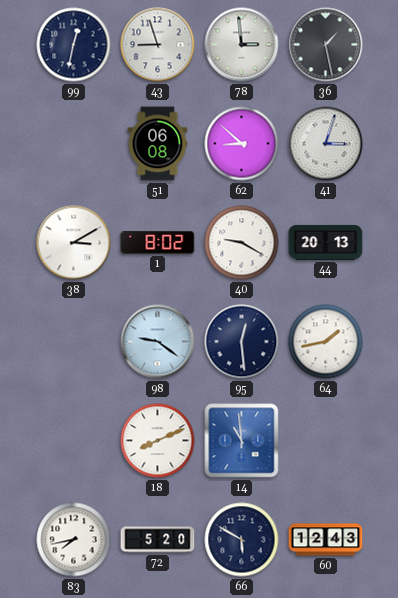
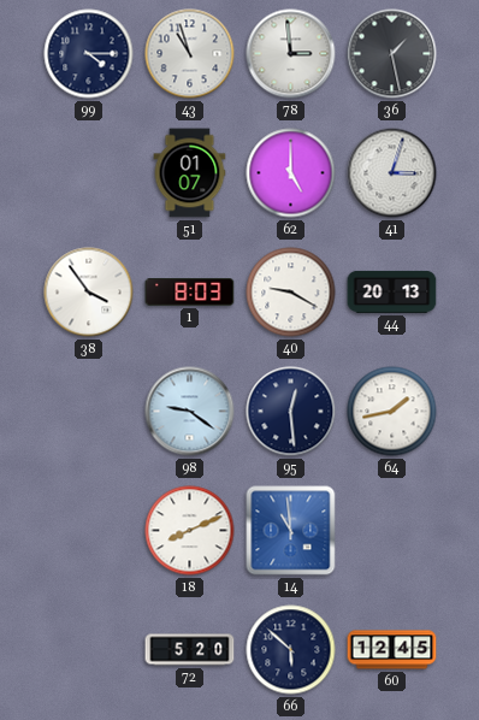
99: 12:32 -> 4:15 (89, 54)
43: 8:57 -> 10:57 (190, 54)
51: 06:08 -> 01:07 (190, 173)
62: 8:52 -> 5:00 (291, 173)
38: 3:10 -> 3:54 (89, 293)
1: 8:02 -> 8:03 (190, 293)
83: 7:43 -> none (74, 540)
66: 5:50 -> 5:52 (291, 650)
60: 12:43 -> 12:45 (392, 650)
